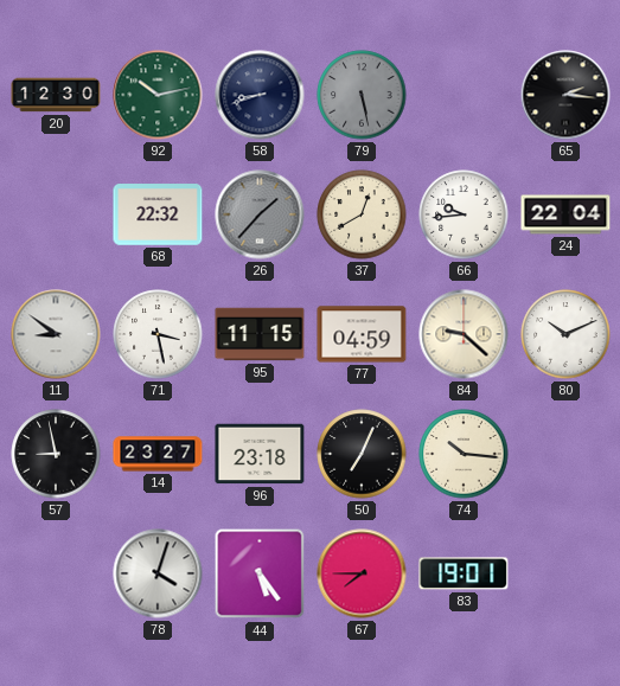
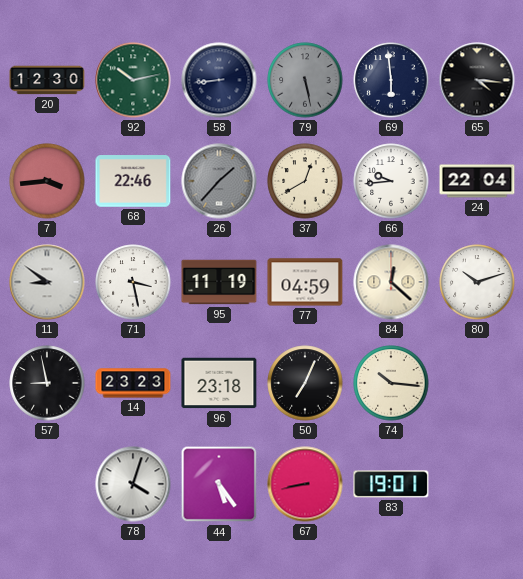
58: 8:42 -> 8:44 (219, 80)
69: none -> 5:59 (391, 80)
65: 2:16 -> 4:16 (477, 80)
7: none -> 3:44 (47, 181)
68: 22:32 -> 22:46 (133, 181)
95: 11:15 -> 11:19 (219, 282)
84: 9:22 -> 12:22 (391, 282)
80: 10:11 -> 10:12 (477, 282)
14: 23:27 -> 23:23 (133, 383)
67: 7:45 -> 8:43 (305, 484)
